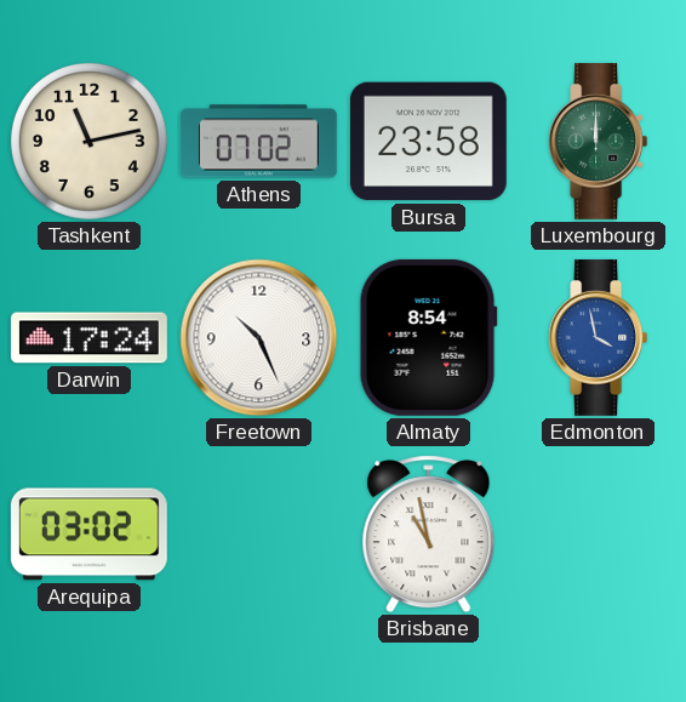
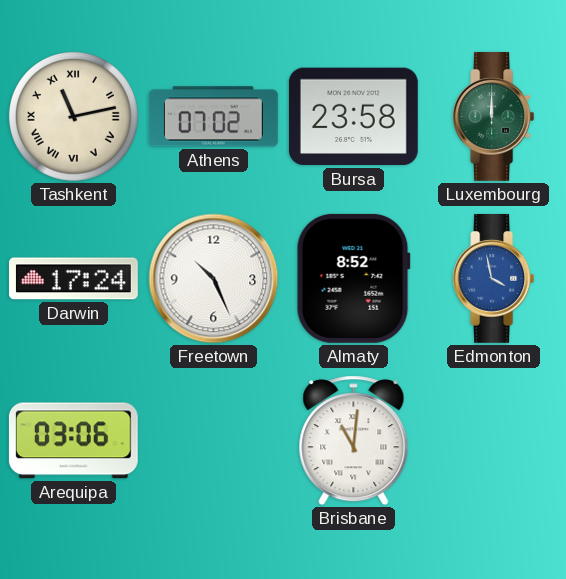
Tashkent numerals: Arabic -> Roman (73, 116)
Almaty: 8:54 -> 8:52 (353, 278)
Arequipa: 03:02 -> 03:06 (73, 441)
Brisbane: 10:58 -> 11:01 (354, 441)
